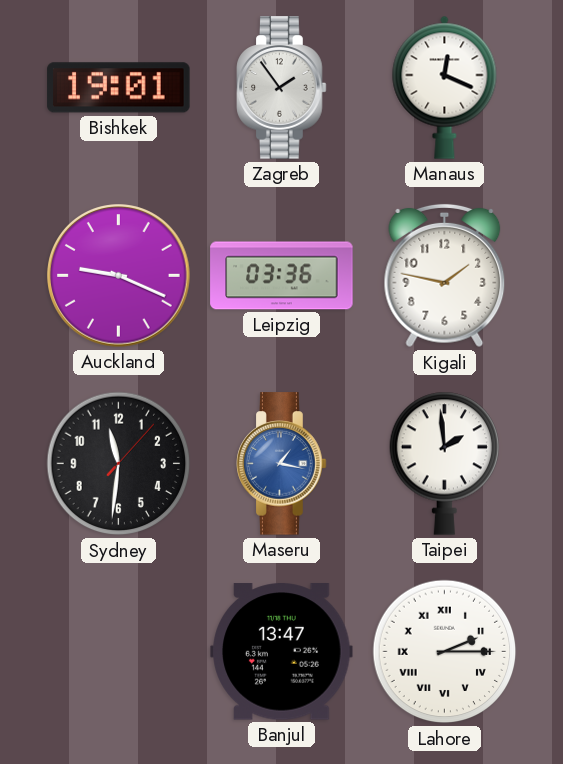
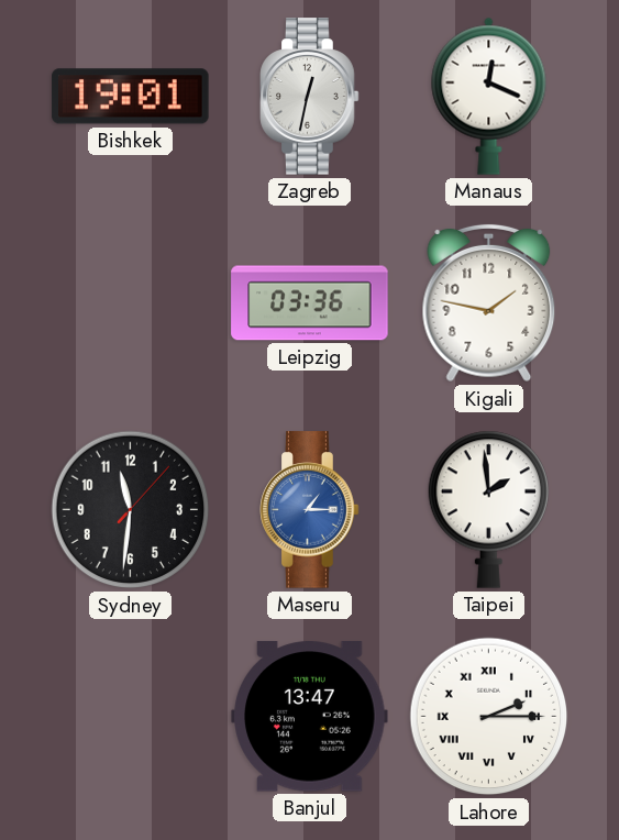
Zagreb: 1:54 -> 12:32 (310, 97)
Auckland: 9:19 -> none (119, 276)
Maseru: 1:17 -> 1:15 (310, 510)
